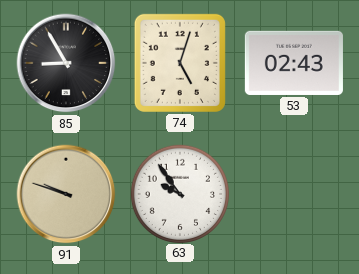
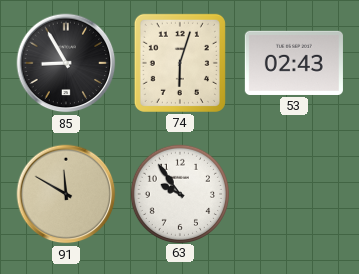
74: 5:03 -> 6:03 (180, 63)
91: 9:48 -> 11:50 (66, 194)
